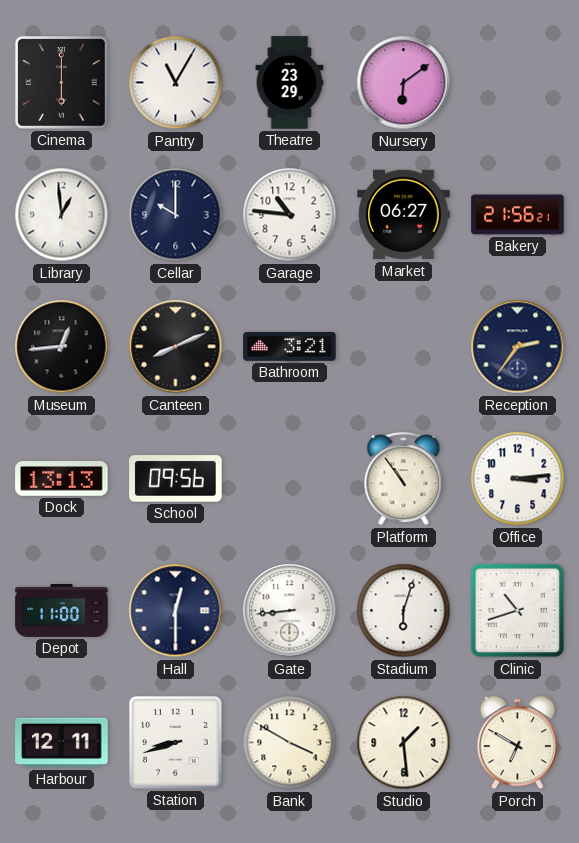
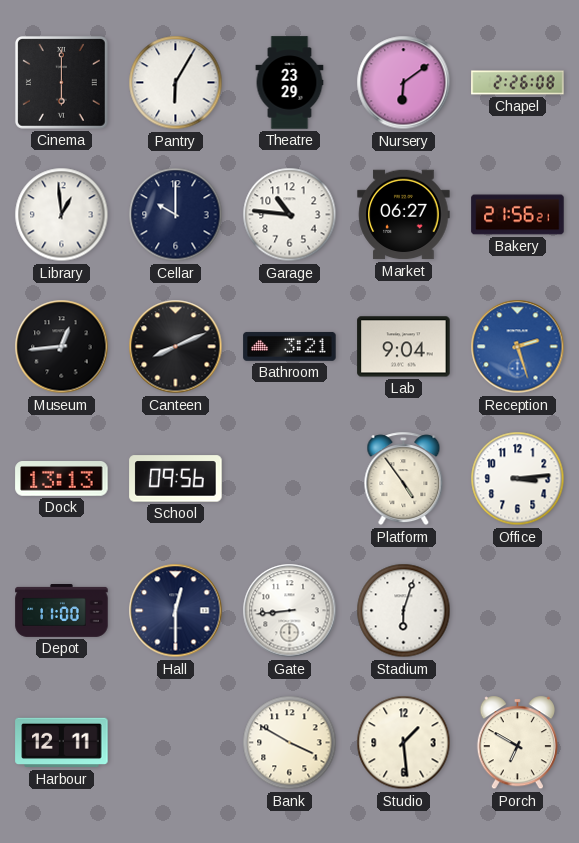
Pantry: 11:05 -> 6:05 (176, 83)
Chapel: none -> 2:26 (518, 83)
Lab: none -> 9:04 (404, 347)
Reception: 2:36 -> 2:27 (518, 347)
Reception dial: navy -> blue (518, 347)
Platform: 10:54 -> 4:54 (404, 479)
Clinic: 10:42 -> none (518, 611)
Station: 8:42 -> none (175, 742)
